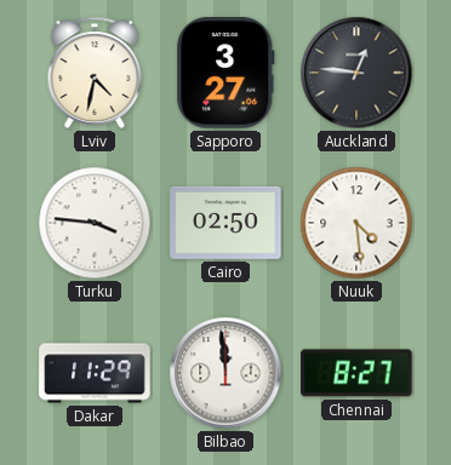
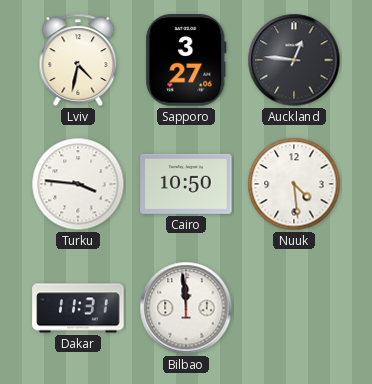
Cairo: 02:50 -> 10:50 (186, 184)
Dakar: 11:29 -> 11:31 (78, 308)
Chennai: 8:27 -> none (356, 373)
